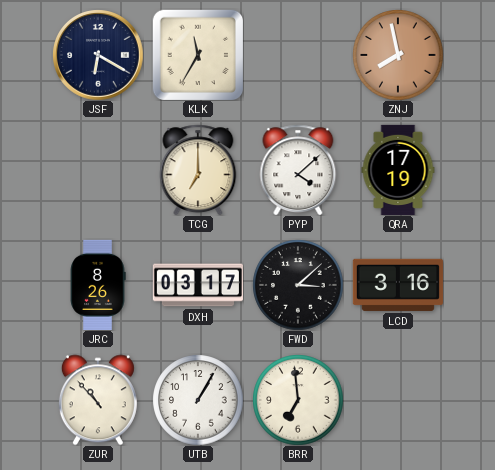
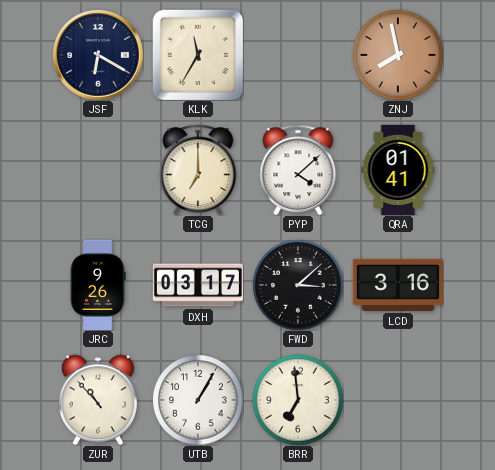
QRA: 17:19 -> 01:41 (398, 170)
JRC: 8:26 -> 9:26 (98, 285)
